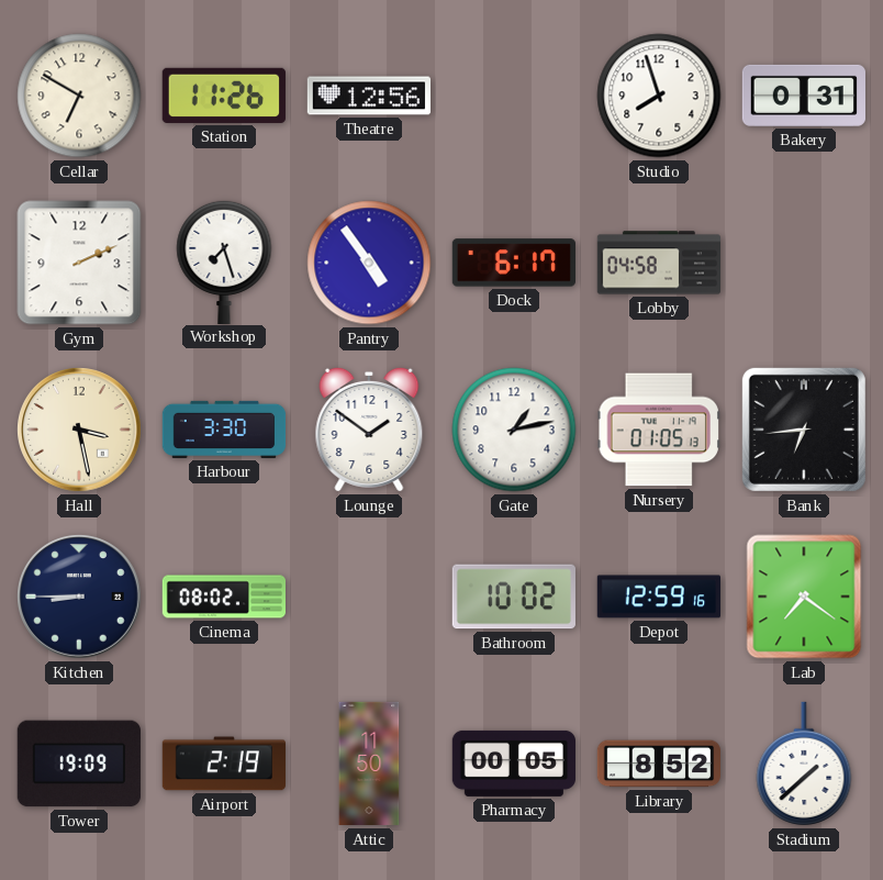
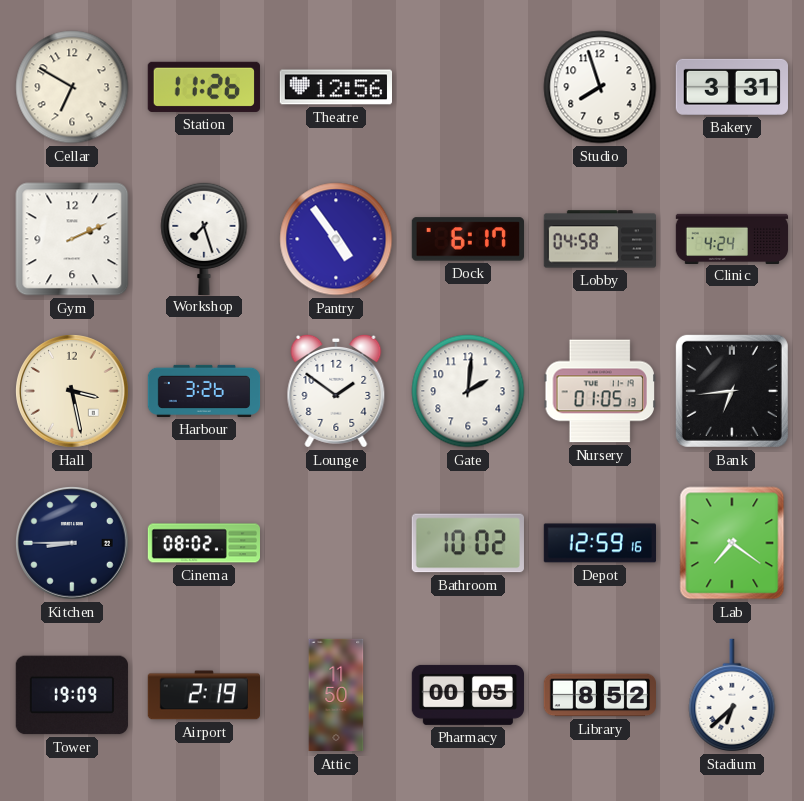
Bakery: 0:31 -> 3:31 (731, 87)
Clinic: none -> 4:24 (732, 238)
Harbour: 3:30 -> 3:26 (204, 391)
Gate: 1:13 -> 2:01 (468, 391)
Stadium: 1:38 -> 6:38 (732, 695)
